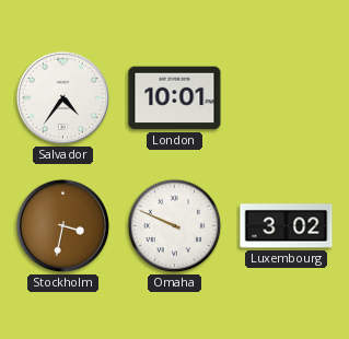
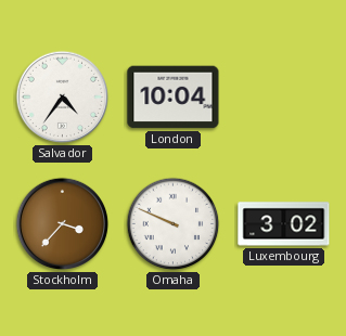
London: 10:01 -> 10:04 (174, 98)
Stockholm: 3:32 -> 3:37 (63, 224)
